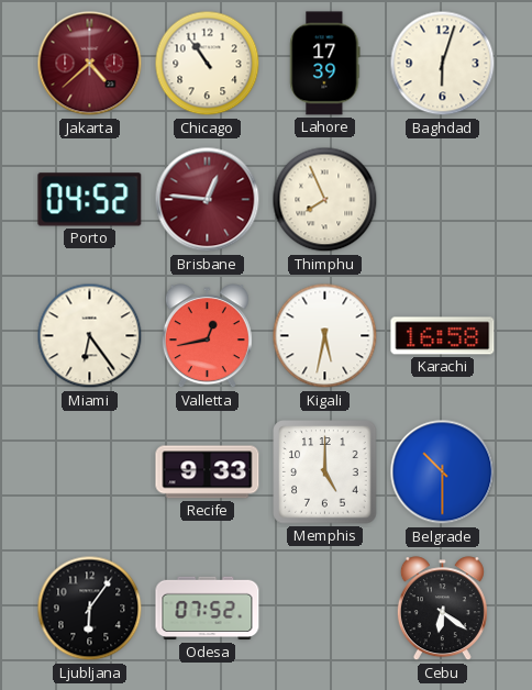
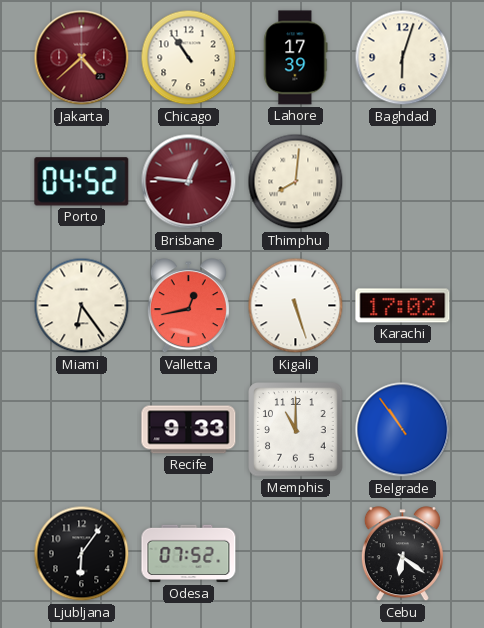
Thimphu: 7:56 -> 8:01 (296, 182)
Kigali: 5:32 -> 5:27 (296, 306)
Karachi: 16:58 -> 17:02 (403, 306)
Memphis: 5:00 -> 11:00 (296, 430)
Belgrade: 10:30 -> 10:54 (403, 430)
